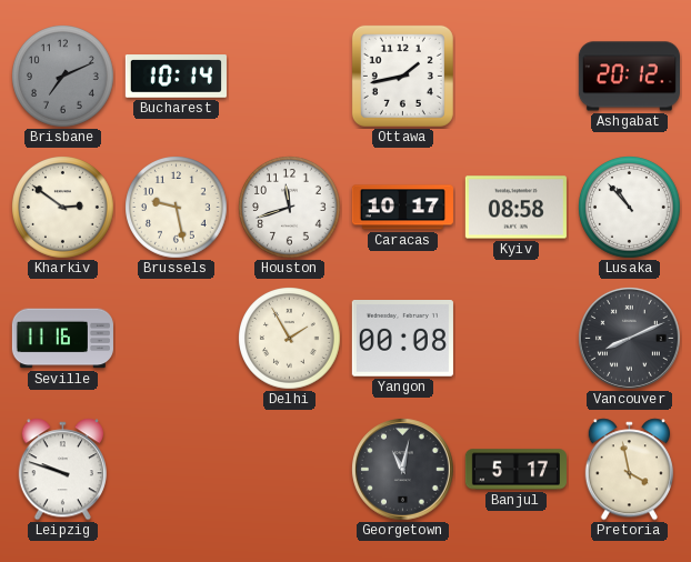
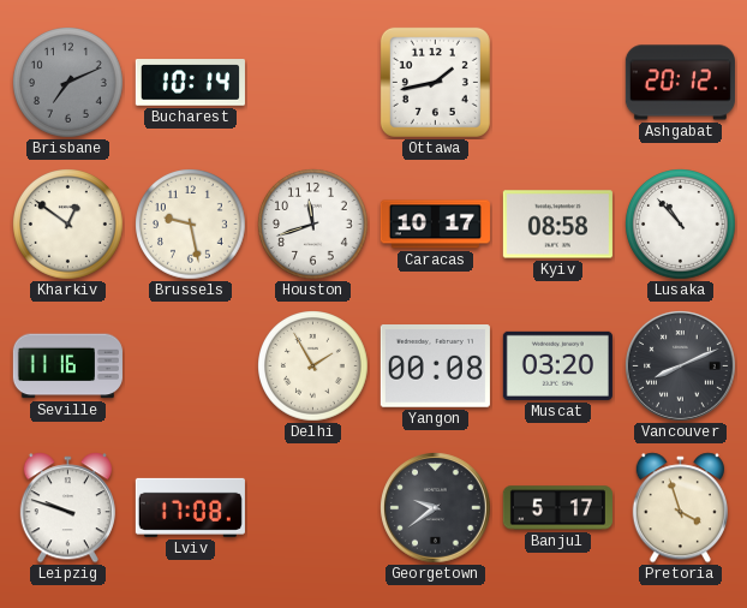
Kharkiv: 2:51 -> 12:51 (68, 225)
Muscat: none -> 03:20 (557, 365)
Lviv: none -> 17:08 (190, 507)
Georgetown: 11:02 -> 9:39 (435, 507)
Pretoria: 3:58 -> 3:57 (680, 508)
